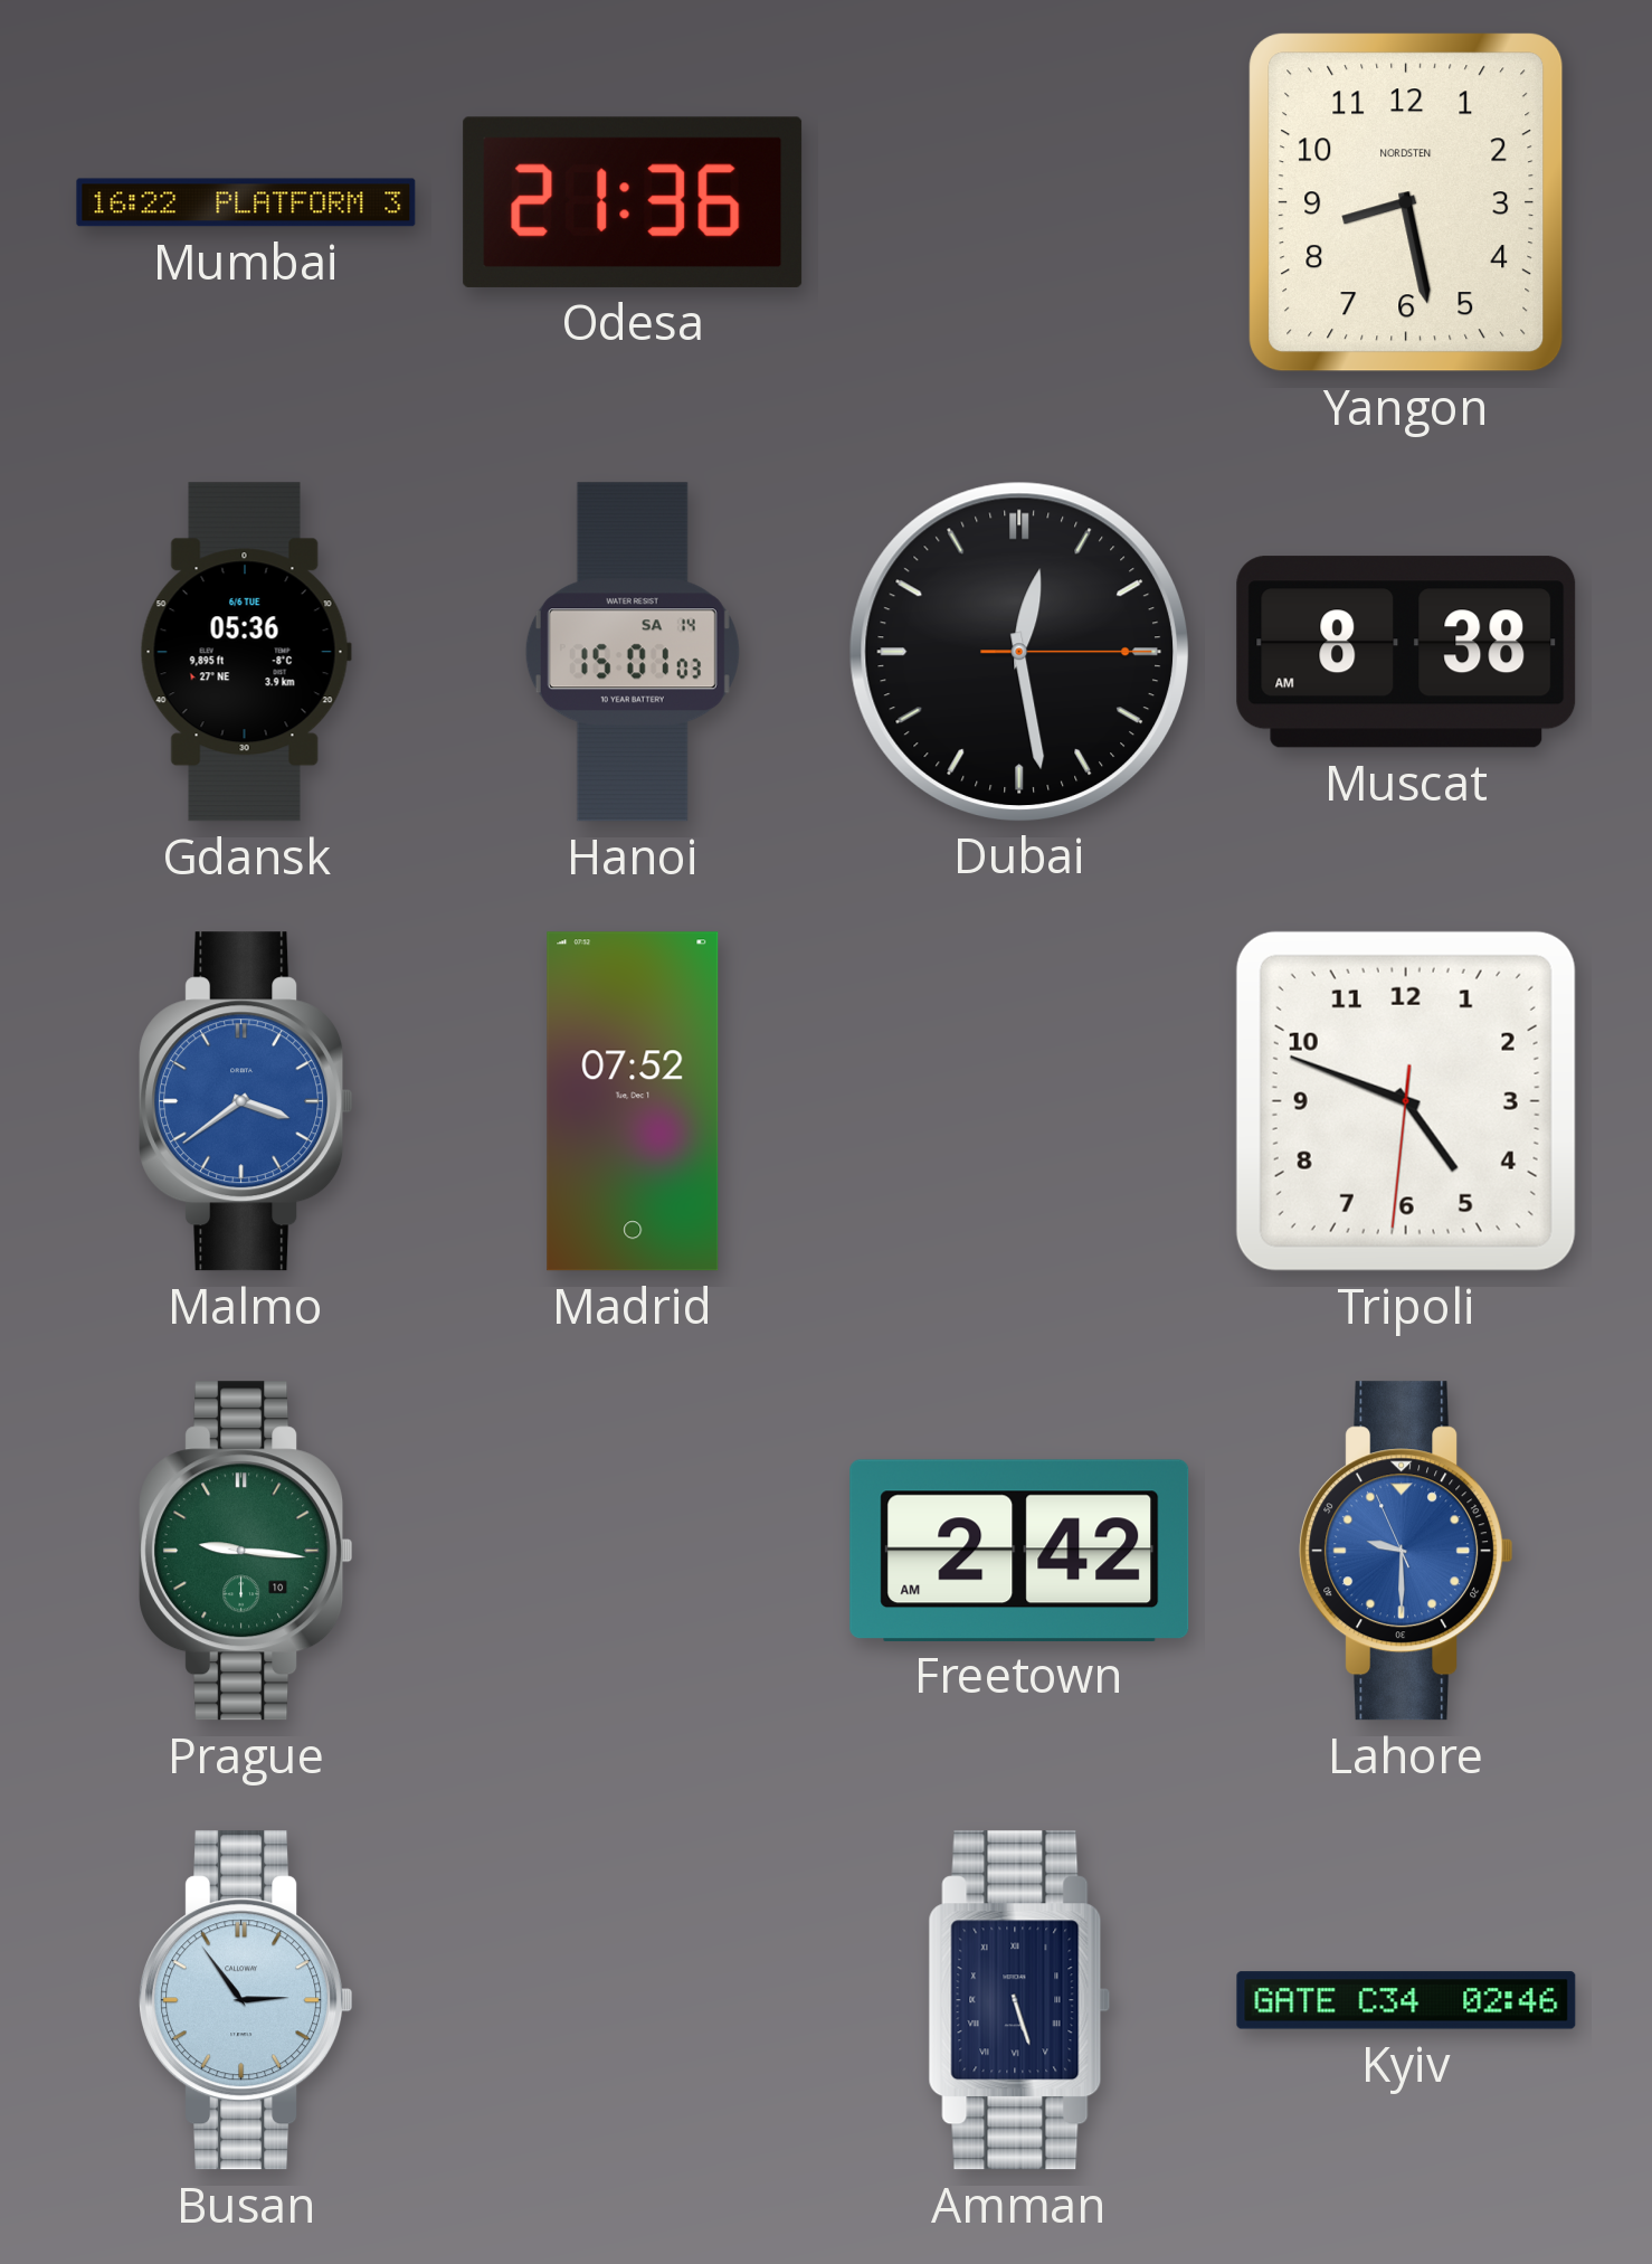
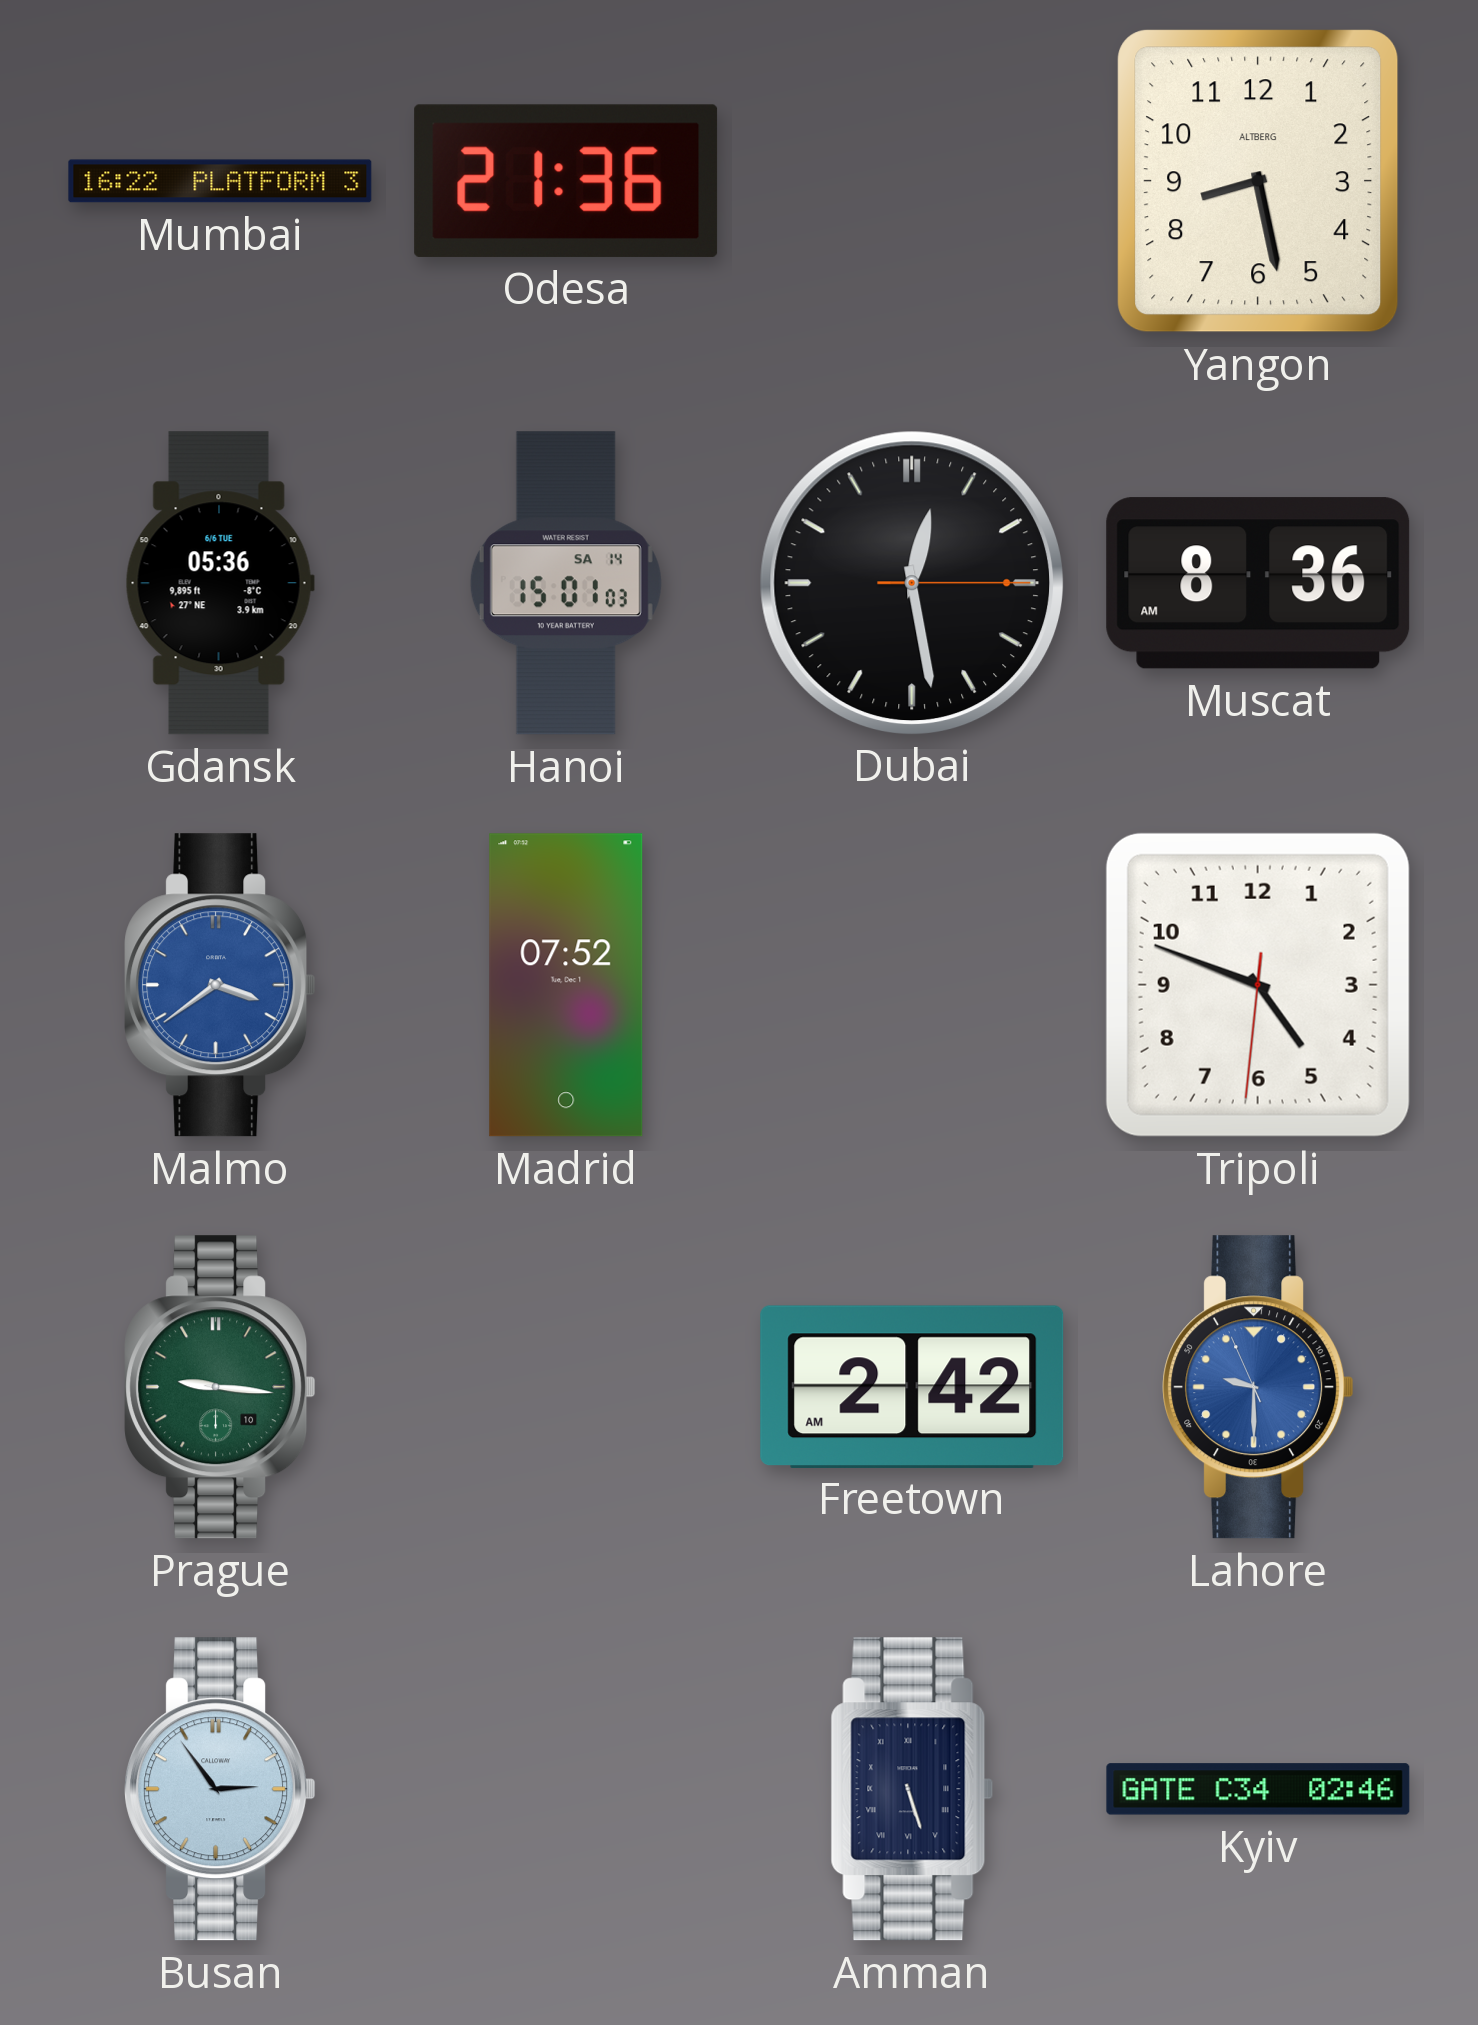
Yangon brand: NORDSTEN -> ALTBERG (1258, 181)
Muscat: 8:38 -> 8:36 (1258, 583)
